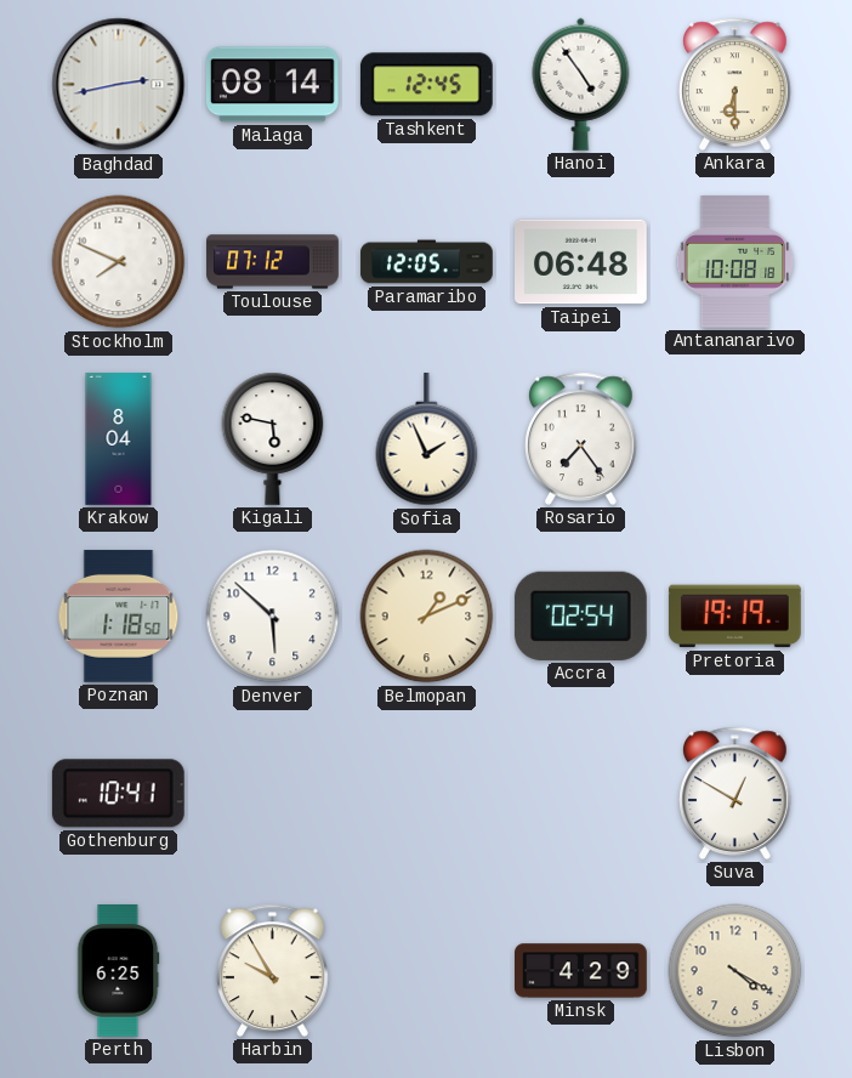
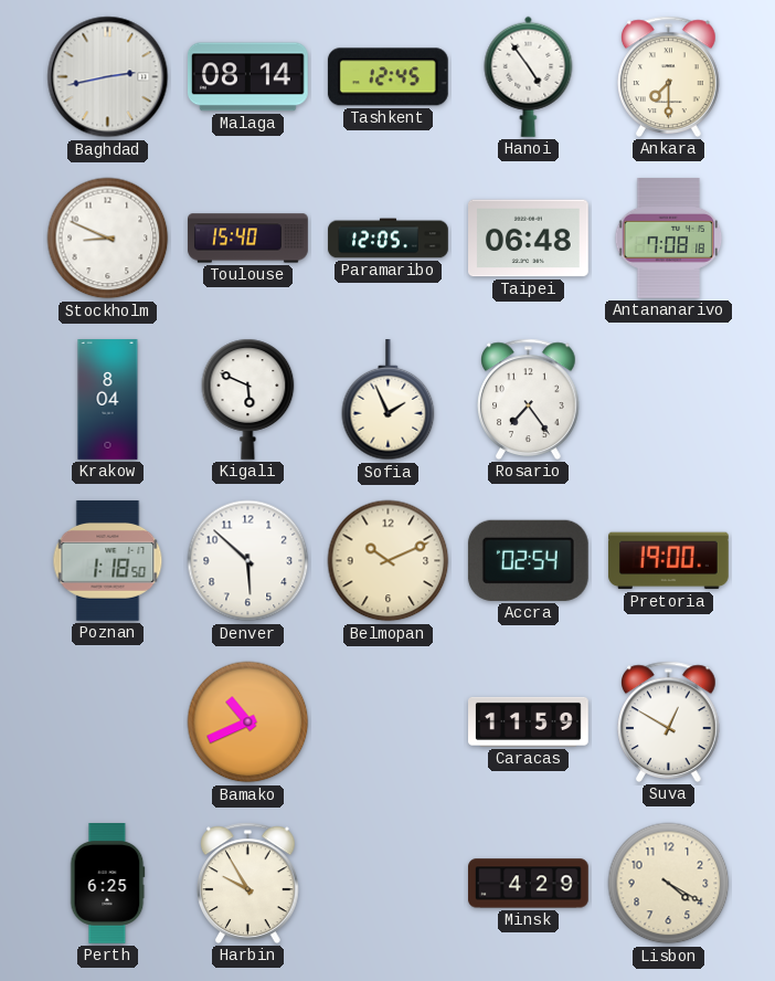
Ankara: 6:30 -> 7:30 (669, 76)
Stockholm: 7:49 -> 8:49 (108, 239)
Toulouse: 07:12 -> 15:40 (248, 239)
Antananarivo: 10:08 -> 7:08 (669, 239)
Kigali: 5:47 -> 5:49 (248, 399)
Belmopan: 1:11 -> 10:11 (389, 561)
Pretoria: 19:19 -> 19:00 (669, 561)
Gothenburg: 10:41 -> none (118, 794)
Bamako: none -> 10:41 (248, 722)
Caracas: none -> 11:59 (529, 721)
